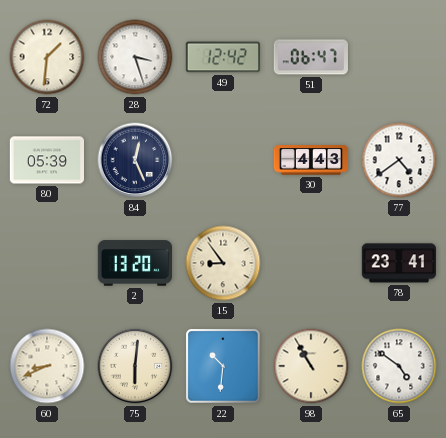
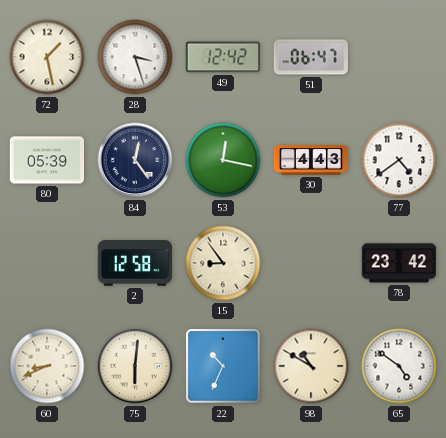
72: 1:31 -> 1:28 (47, 57)
84: 12:26 -> 12:24 (135, 160)
53: none -> 12:17 (223, 160)
2: 13:20 -> 12:58 (134, 263)
78: 23:41 -> 23:42 (398, 263)
22: 10:31 -> 10:34 (223, 366)
98: 10:55 -> 10:50 (311, 366)
